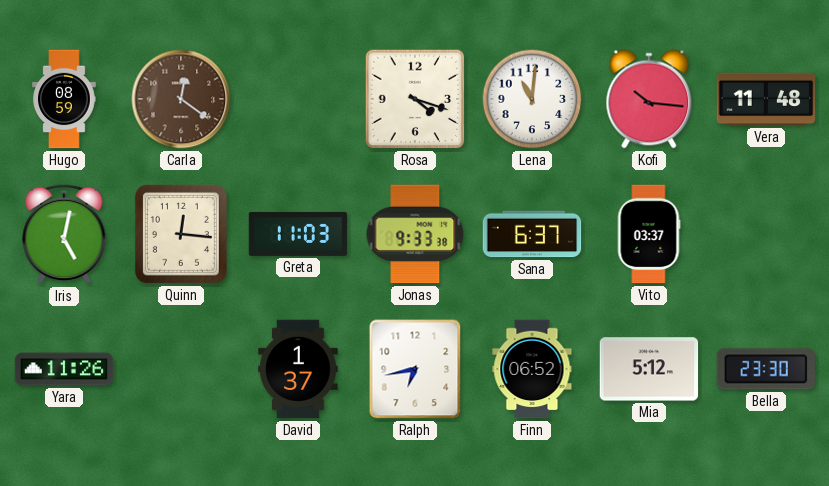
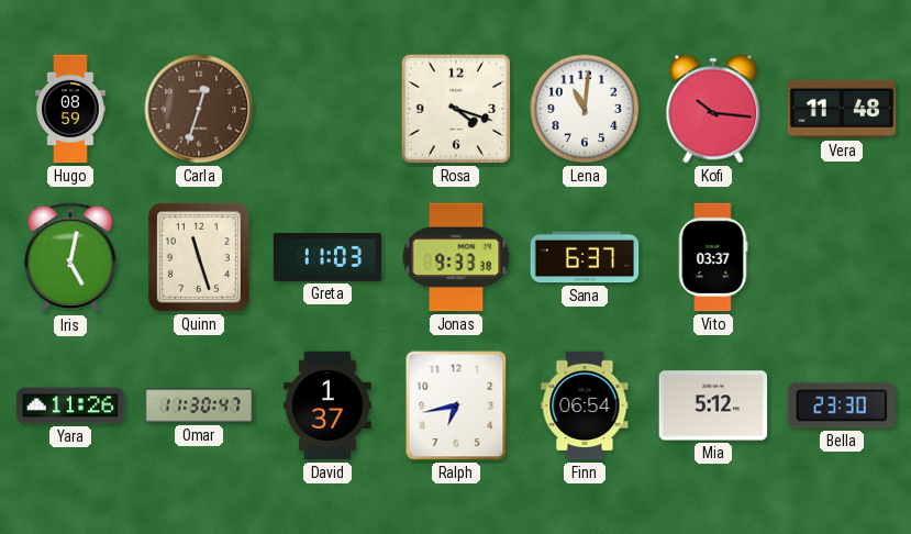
Carla: 12:21 -> 12:33 (199, 109)
Quinn: 12:16 -> 11:27 (199, 257)
Omar: none -> 11:30 (199, 405)
Finn: 06:52 -> 06:54 (585, 405)
